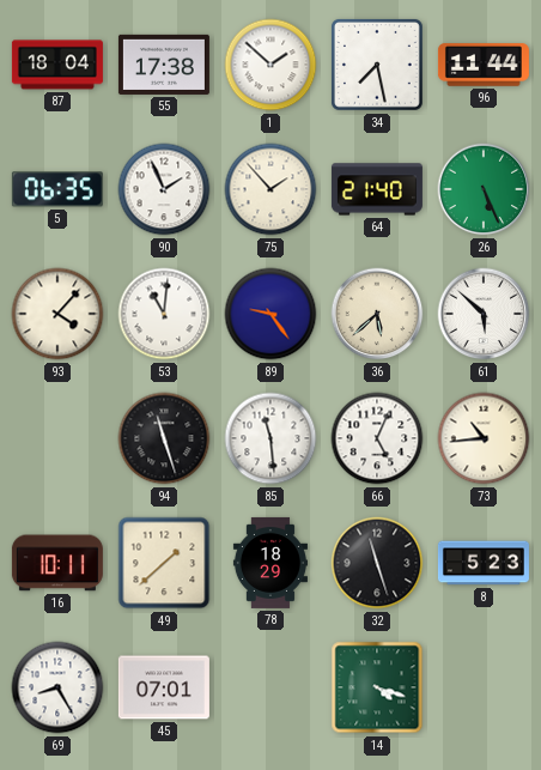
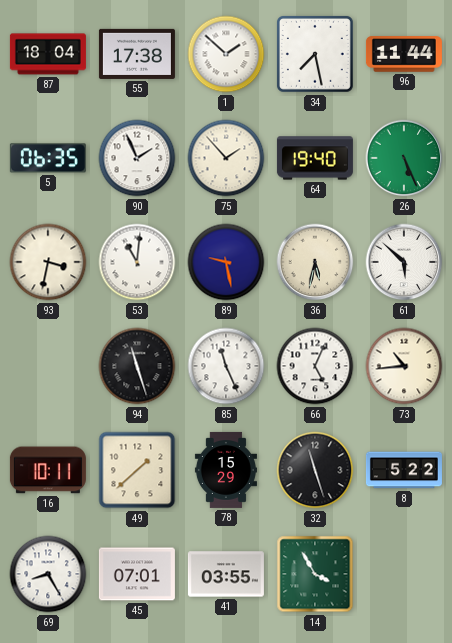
64: 21:40 -> 19:40 (315, 158)
93: 4:07 -> 3:32 (48, 262)
89: 9:24 -> 9:28 (226, 262)
36: 5:38 -> 5:32 (315, 262)
85: 11:29 -> 11:26 (226, 366)
78: 18:29 -> 15:29 (226, 470)
8: 5:23 -> 5:22 (404, 470)
41: none -> 03:55 (226, 574)
14: 4:18 -> 3:55 (315, 574)
